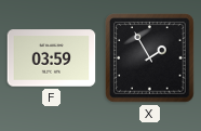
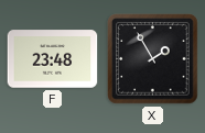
F: 03:59 -> 23:48 (53, 59)
